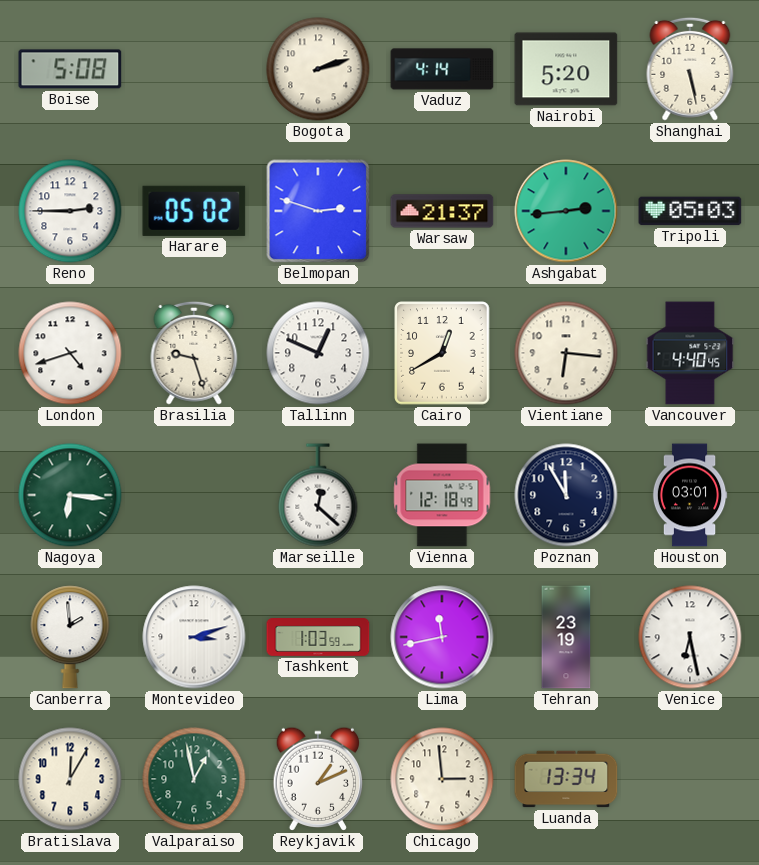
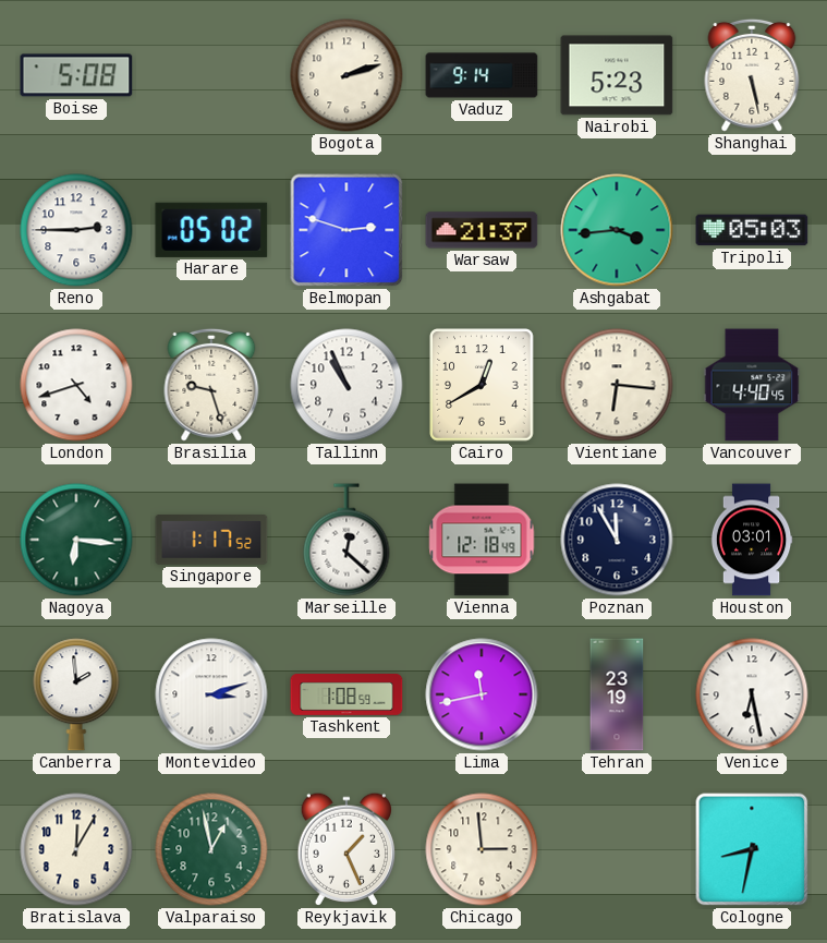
Vaduz: 4:14 -> 9:14 (482, 75)
Nairobi: 5:20 -> 5:23 (617, 75)
Ashgabat: 2:44 -> 3:44 (617, 230)
Tallinn: 12:49 -> 10:56 (346, 385)
Singapore: none -> 1:17 (211, 541)
Tashkent: 1:03 -> 1:08 (346, 696)
Reykjavik: 1:11 -> 1:26 (345, 849)
Luanda: 13:34 -> none (566, 779)
Cologne: none -> 8:32 (752, 849)
